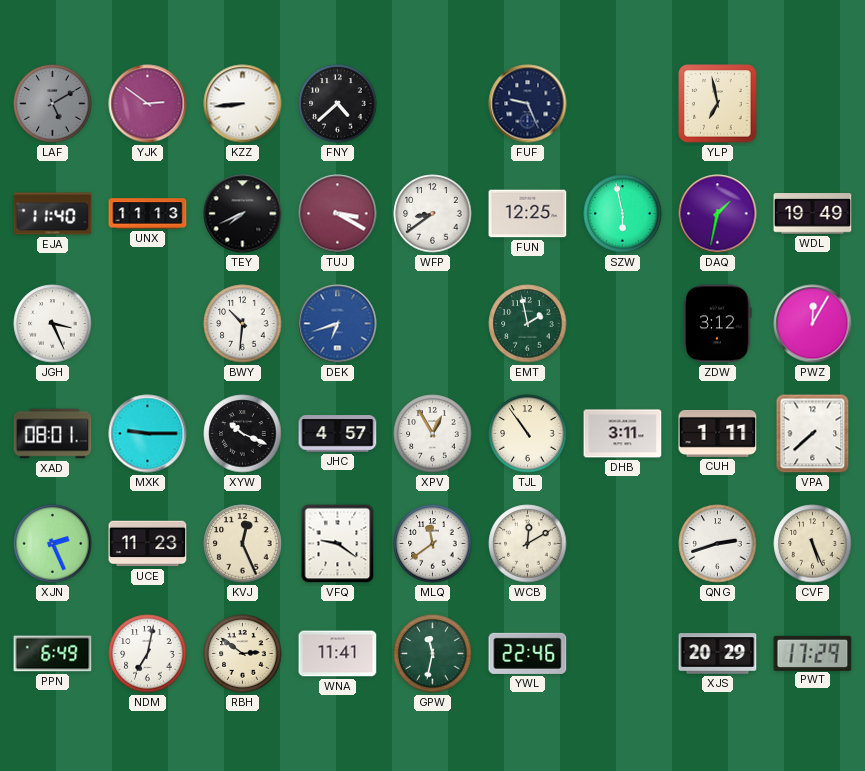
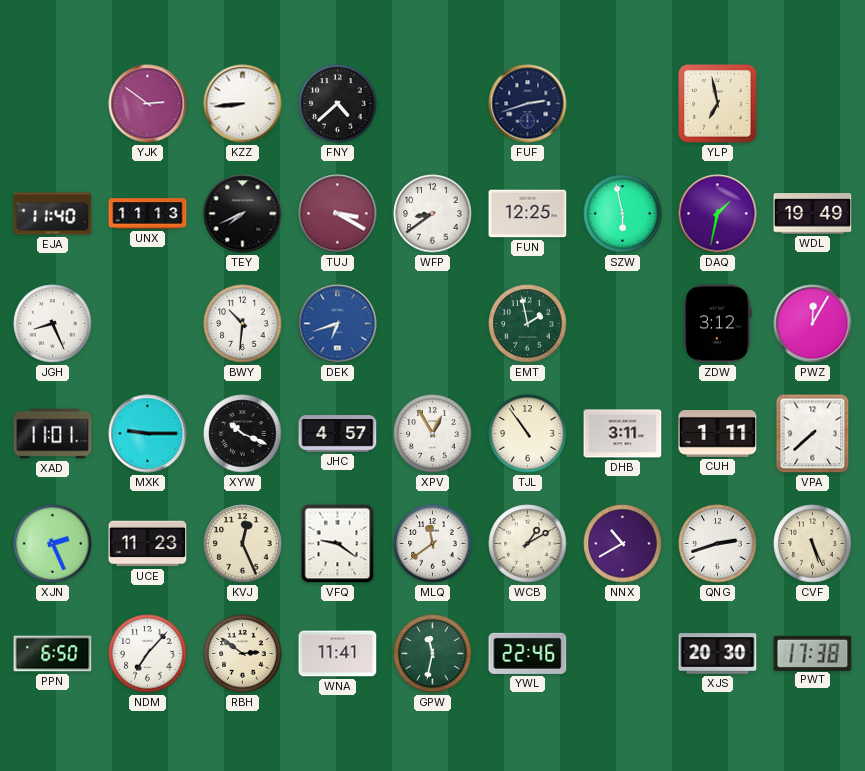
LAF: 5:10 -> none (53, 104)
FUF: 9:26 -> 2:42 (528, 104)
JGH: 3:26 -> 8:26 (53, 324)
XAD: 08:01 -> 11:01 (53, 434)
WCB: 12:10 -> 1:10 (528, 544)
NNX: none -> 10:40 (623, 544)
PPN: 6:49 -> 6:50 (53, 654)
NDM: 7:02 -> 7:07 (148, 654)
XJS: 20:29 -> 20:30 (718, 654)
PWT: 17:29 -> 17:38 (813, 653)
